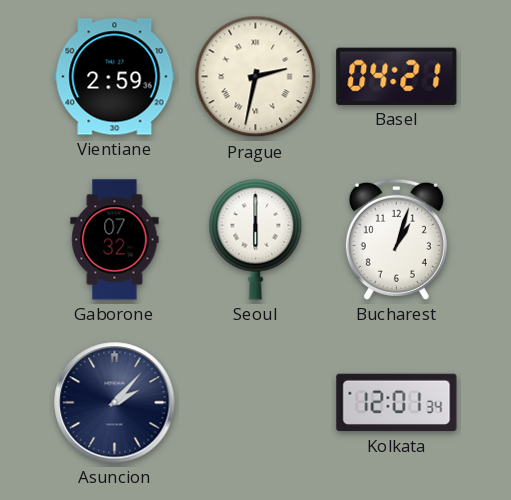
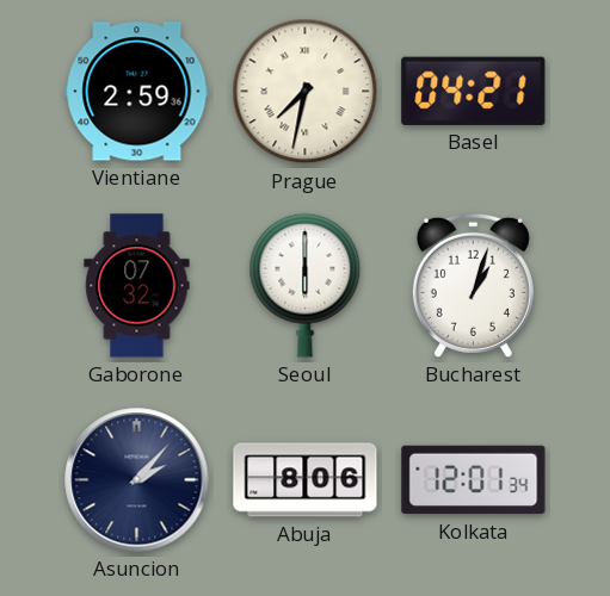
Prague: 2:32 -> 7:32 (306, 92)
Abuja: none -> 8:06 (306, 480)
